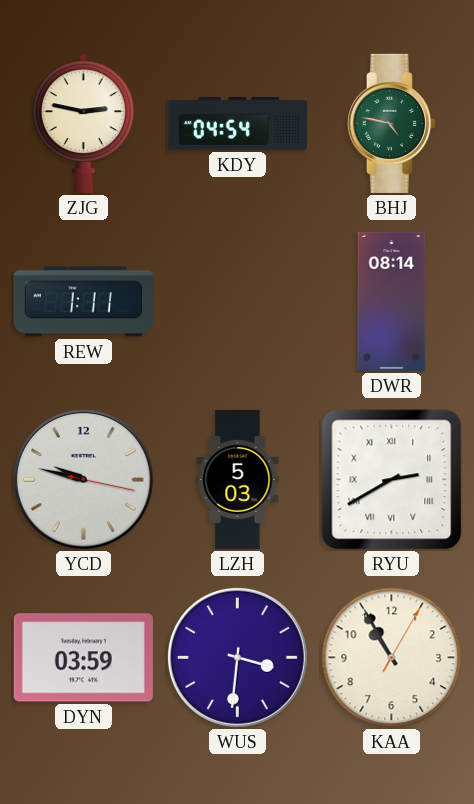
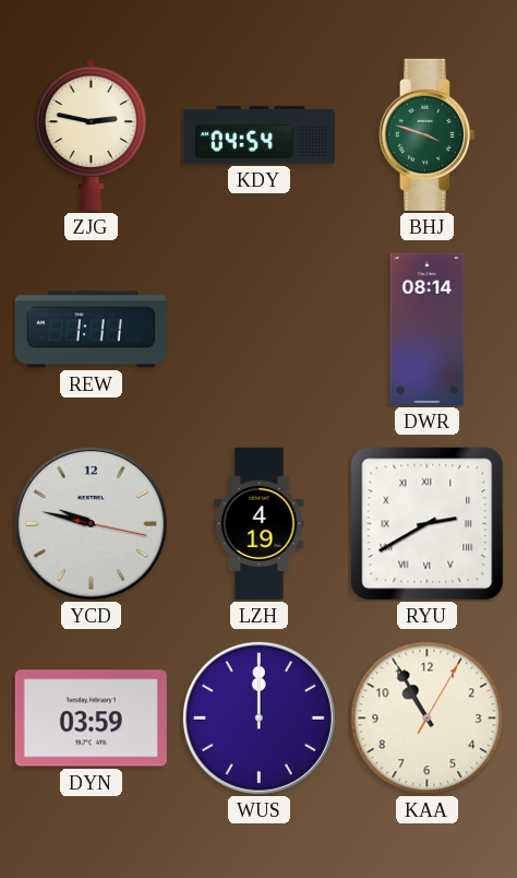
BHJ: 4:47 -> 3:48 (426, 134)
LZH: 5:03 -> 4:19 (260, 523)
WUS: 3:31 -> 12:00 (258, 717)
